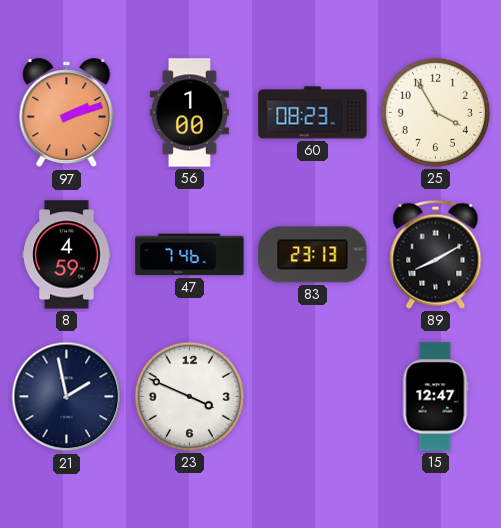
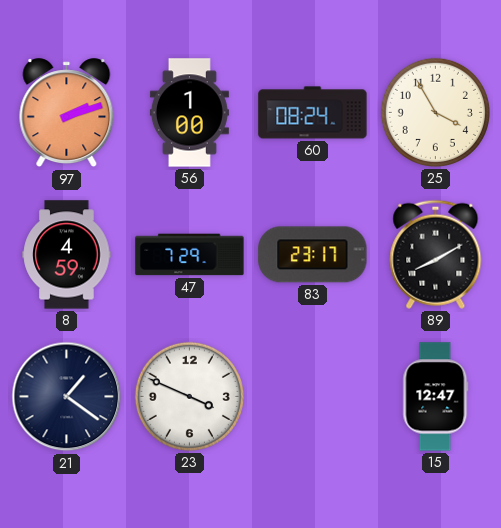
60: 08:23 -> 08:24 (313, 113)
47: 7:46 -> 7:29 (190, 255)
83: 23:13 -> 23:17 (313, 255)
21: 1:58 -> 1:21 (67, 397)
